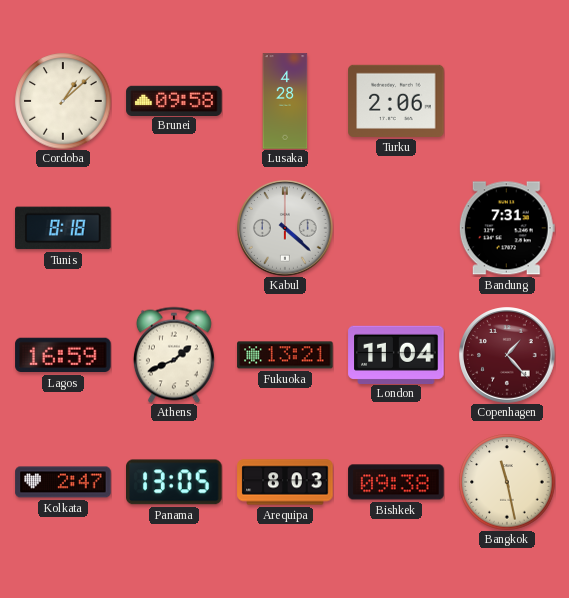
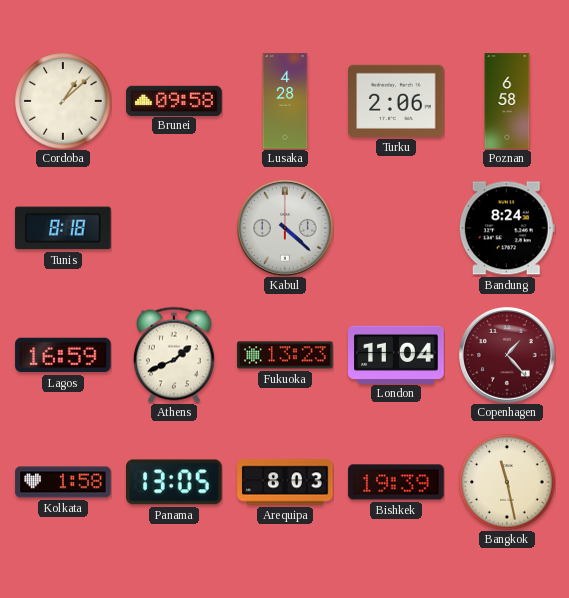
Poznan: none -> 6:58 (507, 101)
Bandung: 7:31 -> 8:24 (507, 228)
Fukuoka: 13:21 -> 13:23 (285, 355)
Kolkata: 2:47 -> 1:58 (63, 482)
Bishkek: 09:38 -> 19:39 (396, 482)
